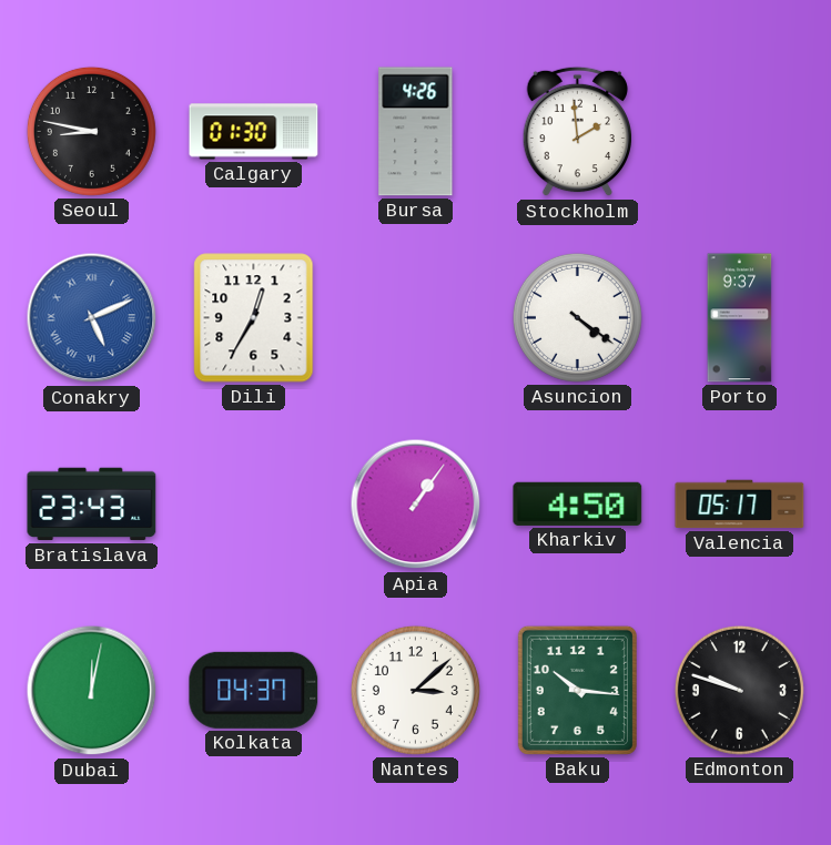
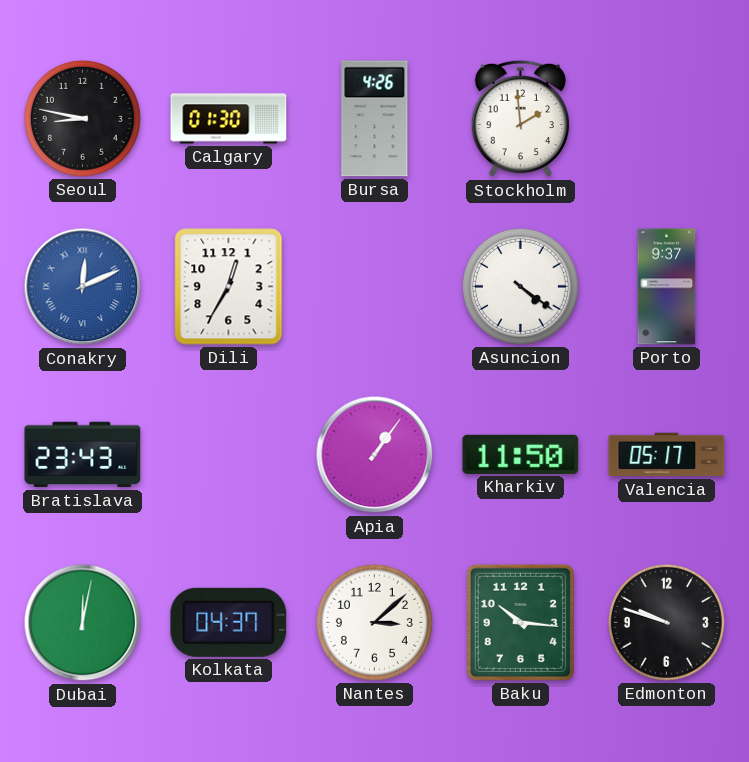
Conakry: 5:11 -> 12:11 (83, 287)
Kharkiv: 4:50 -> 11:50 (521, 454)
